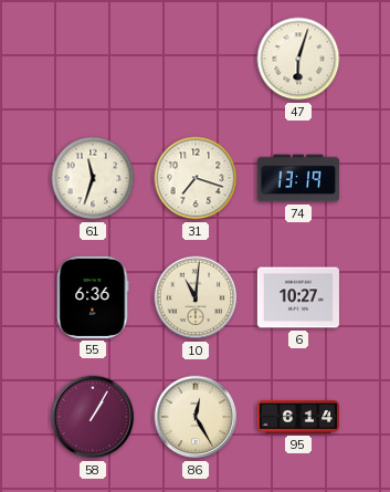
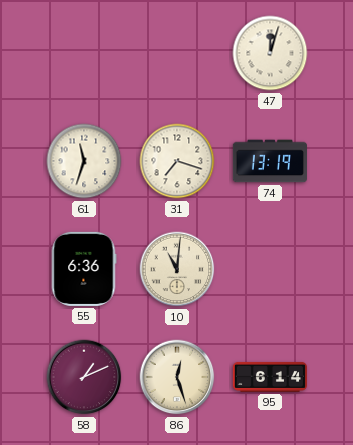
47: 6:03 -> 12:03 (270, 53)
6: 10:27 -> none (298, 297)
58: 1:05 -> 1:11 (84, 377)
86: 12:25 -> 12:27 (177, 377)
